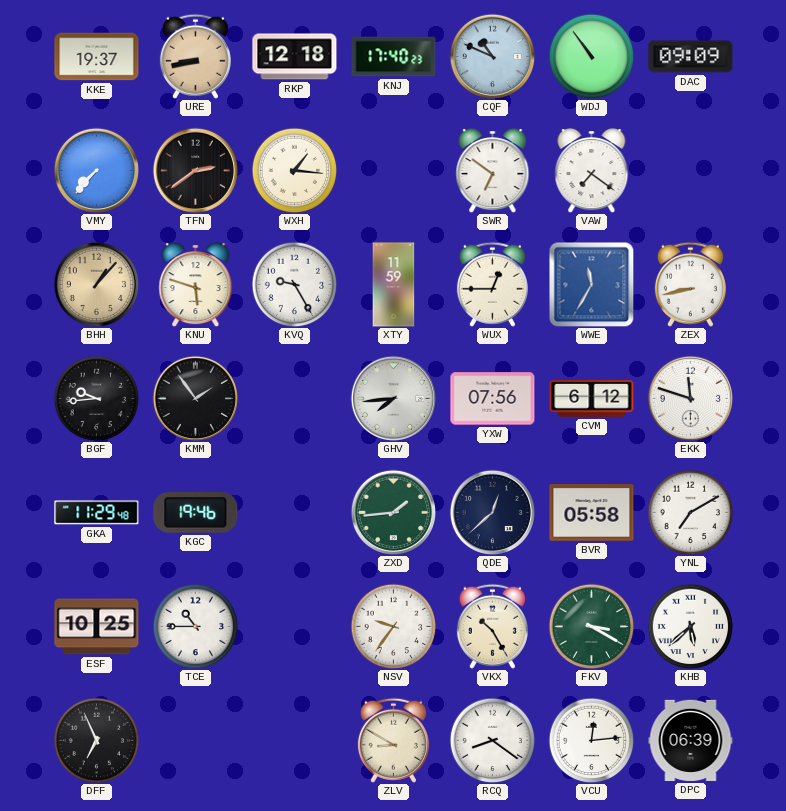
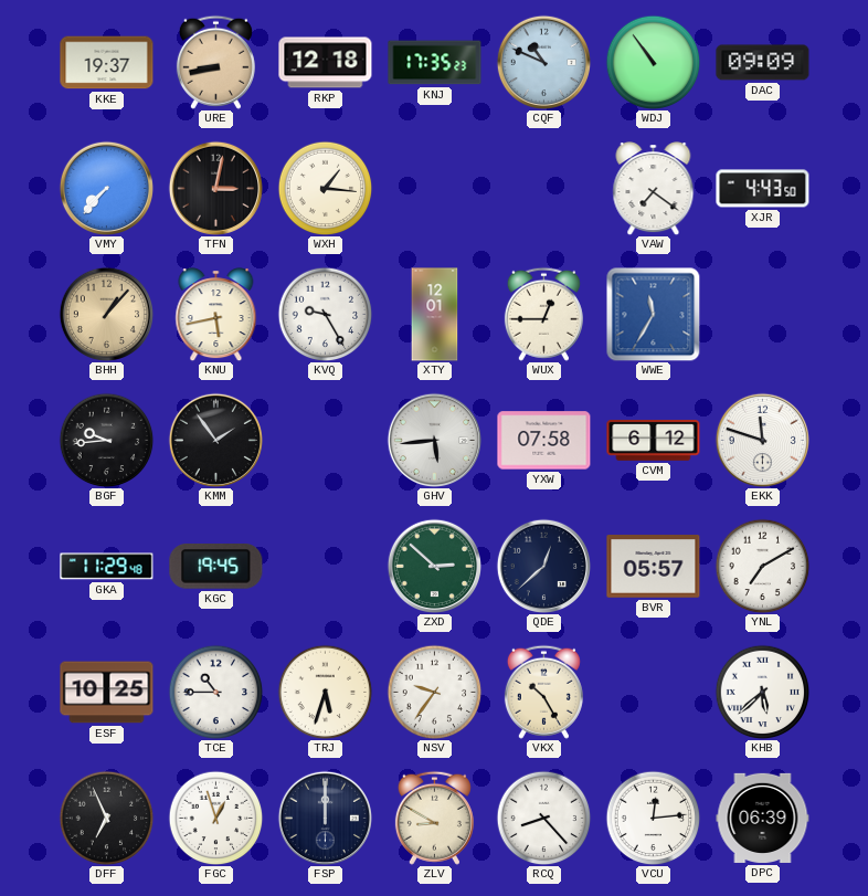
KNJ: 17:40 -> 17:35 (435, 63)
TFN: 2:39 -> 3:02 (215, 188)
SWR: 6:51 -> none (493, 171)
XJR: none -> 4:43 (763, 189)
KNU: 5:48 -> 5:43 (216, 315)
XTY: 11:59 -> 12:01 (435, 315)
ZEX: 8:43 -> none (690, 284)
GHV: 7:44 -> 5:44 (434, 440)
YXW: 07:56 -> 07:58 (544, 441)
KGC: 19:46 -> 19:45 (216, 567)
ZXD: 1:44 -> 2:52 (434, 566)
BVR: 05:58 -> 05:57 (654, 567)
TRJ: none -> 5:33 (325, 692)
FKV: 3:20 -> none (591, 626)
FGC: none -> 12:57 (215, 818)
FSP: none -> 12:00 (325, 818)
RCQ: 8:21 -> 8:23 (543, 818)
